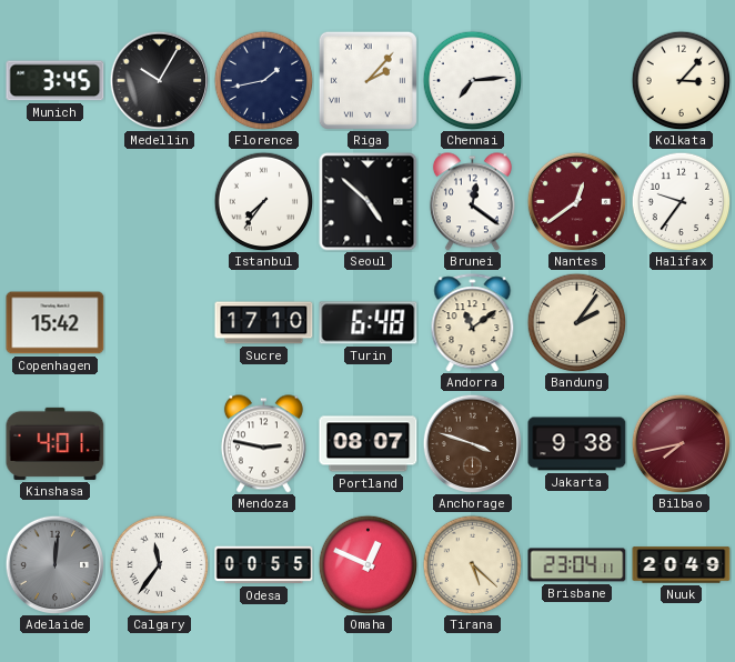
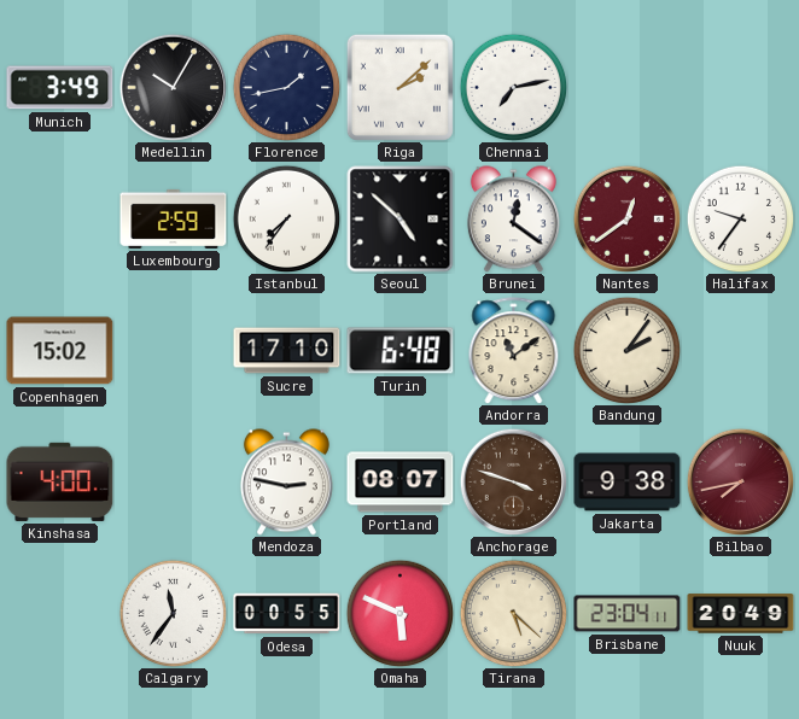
Munich: 3:45 -> 3:49 (60, 88)
Riga: 2:07 -> 2:08 (400, 87)
Chennai: 7:14 -> 7:13 (513, 87)
Kolkata: 3:07 -> none (681, 80)
Luxembourg: none -> 2:59 (174, 218)
Copenhagen: 15:42 -> 15:02 (60, 351)
Kinshasa: 4:01 -> 4:00 (60, 481)
Adelaide: 12:01 -> none (54, 564)
Omaha: 12:49 -> 5:49 (400, 613)
